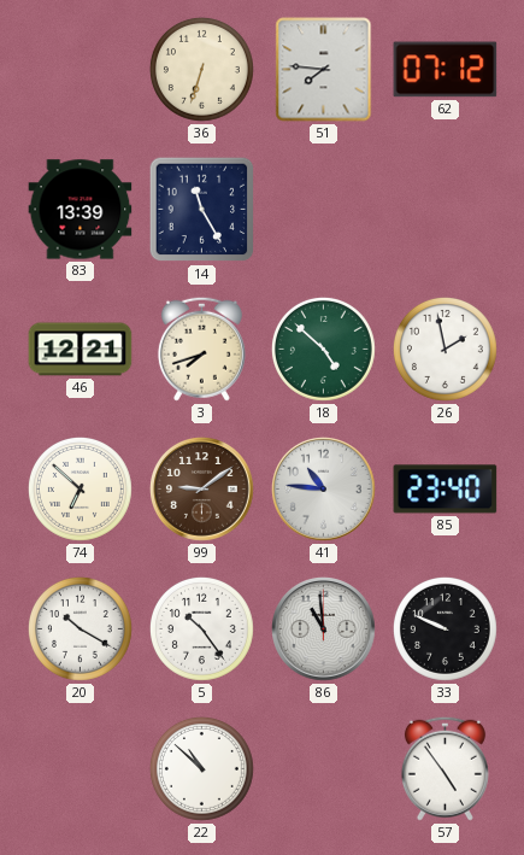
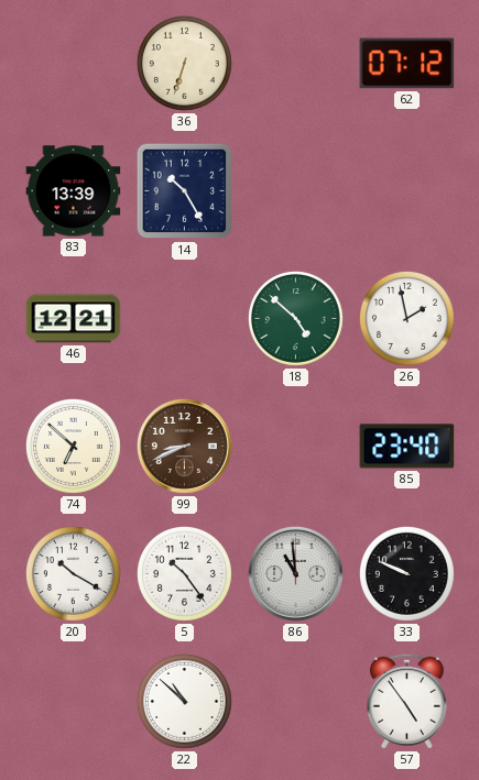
51: 7:46 -> none (324, 70)
14: 11:25 -> 10:25 (185, 191)
3: 7:42 -> none (201, 349)
99: 9:09 -> 8:41 (185, 447)
41: 10:46 -> none (324, 490)
